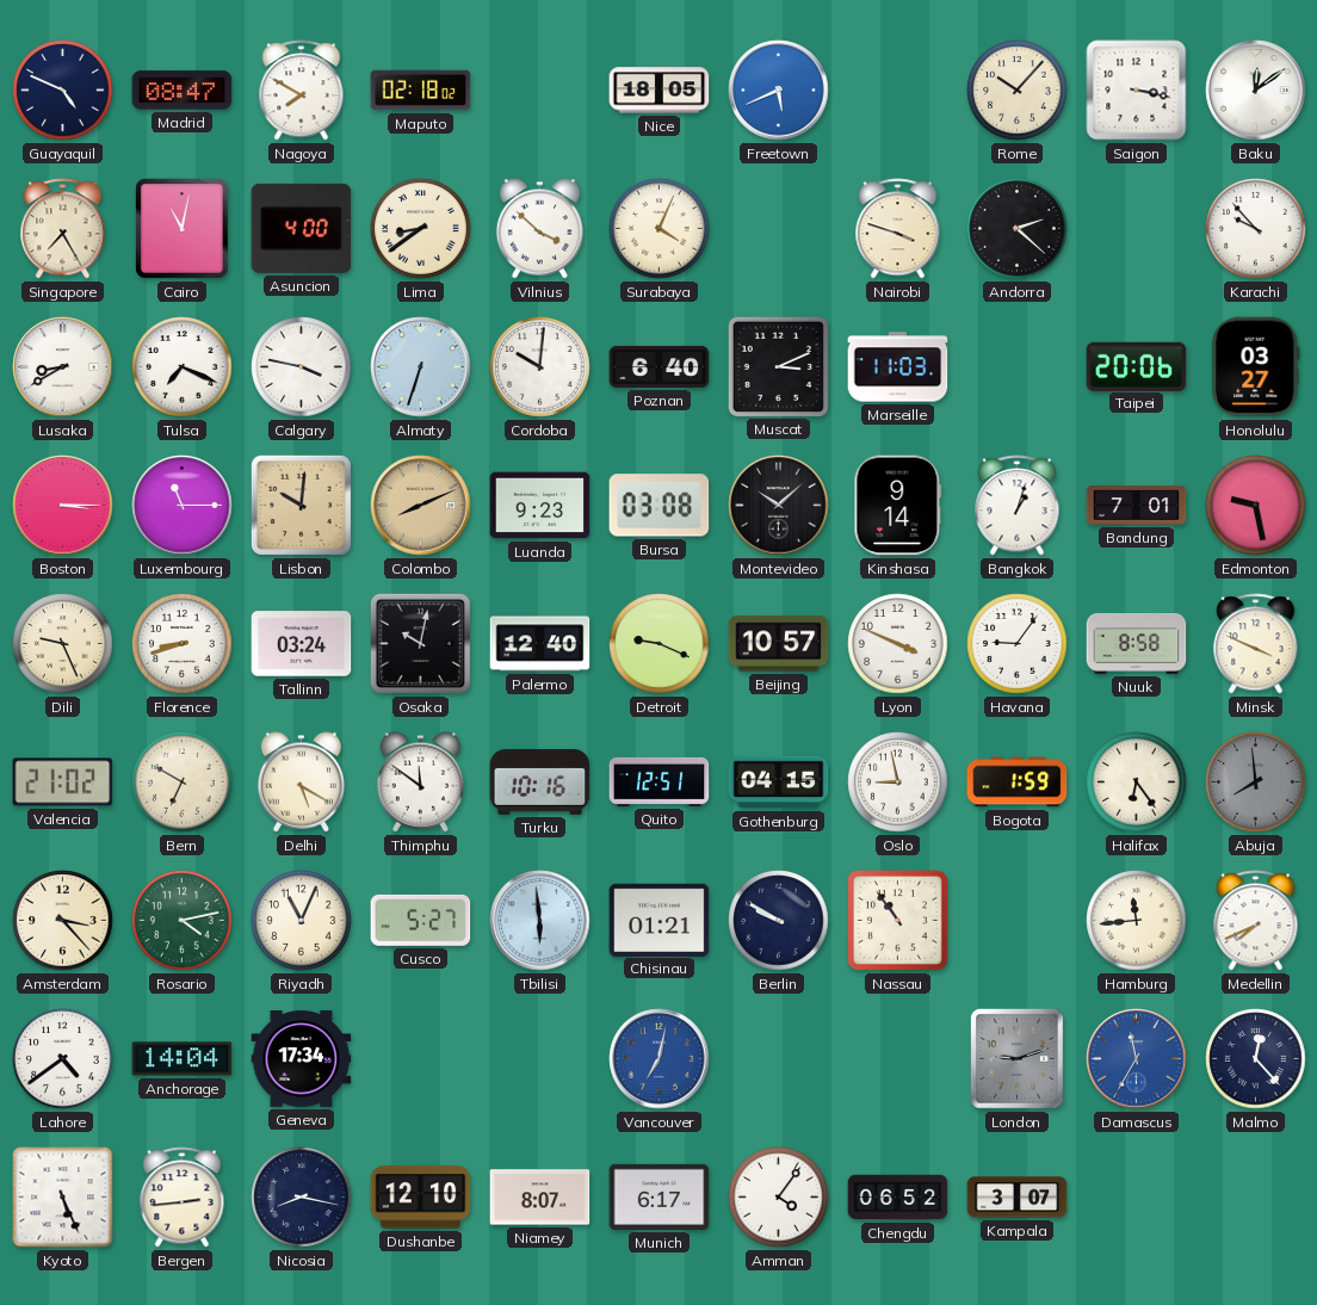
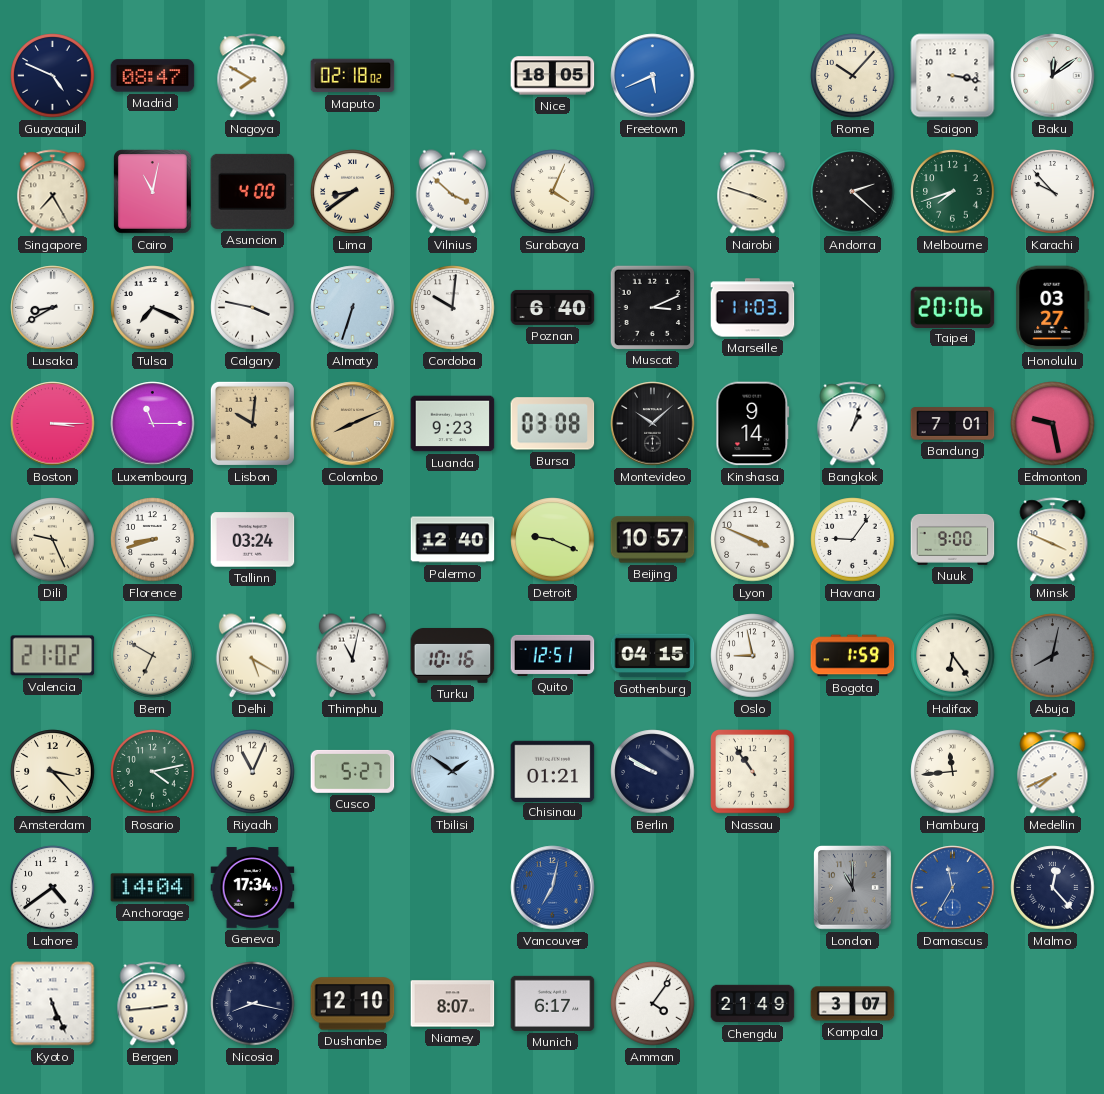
Melbourne: none -> 7:42 (953, 192)
Osaka: 10:02 -> none (420, 643)
Nuuk: 8:58 -> 9:00 (953, 539)
Thimphu: 11:51 -> 11:02 (352, 656)
Abuja: 7:59 -> 8:02 (1053, 656)
Tbilisi: 5:59 -> 1:51 (453, 772)
London: 9:12 -> 11:00 (853, 888)
Chengdu: 06:52 -> 21:49 (753, 1004)
